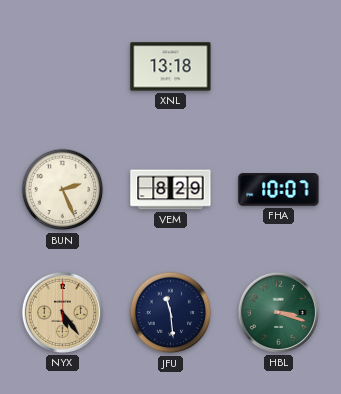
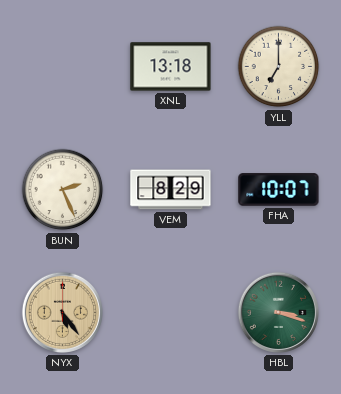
YLL: none -> 7:00 (279, 67)
JFU: 11:29 -> none (171, 313)
